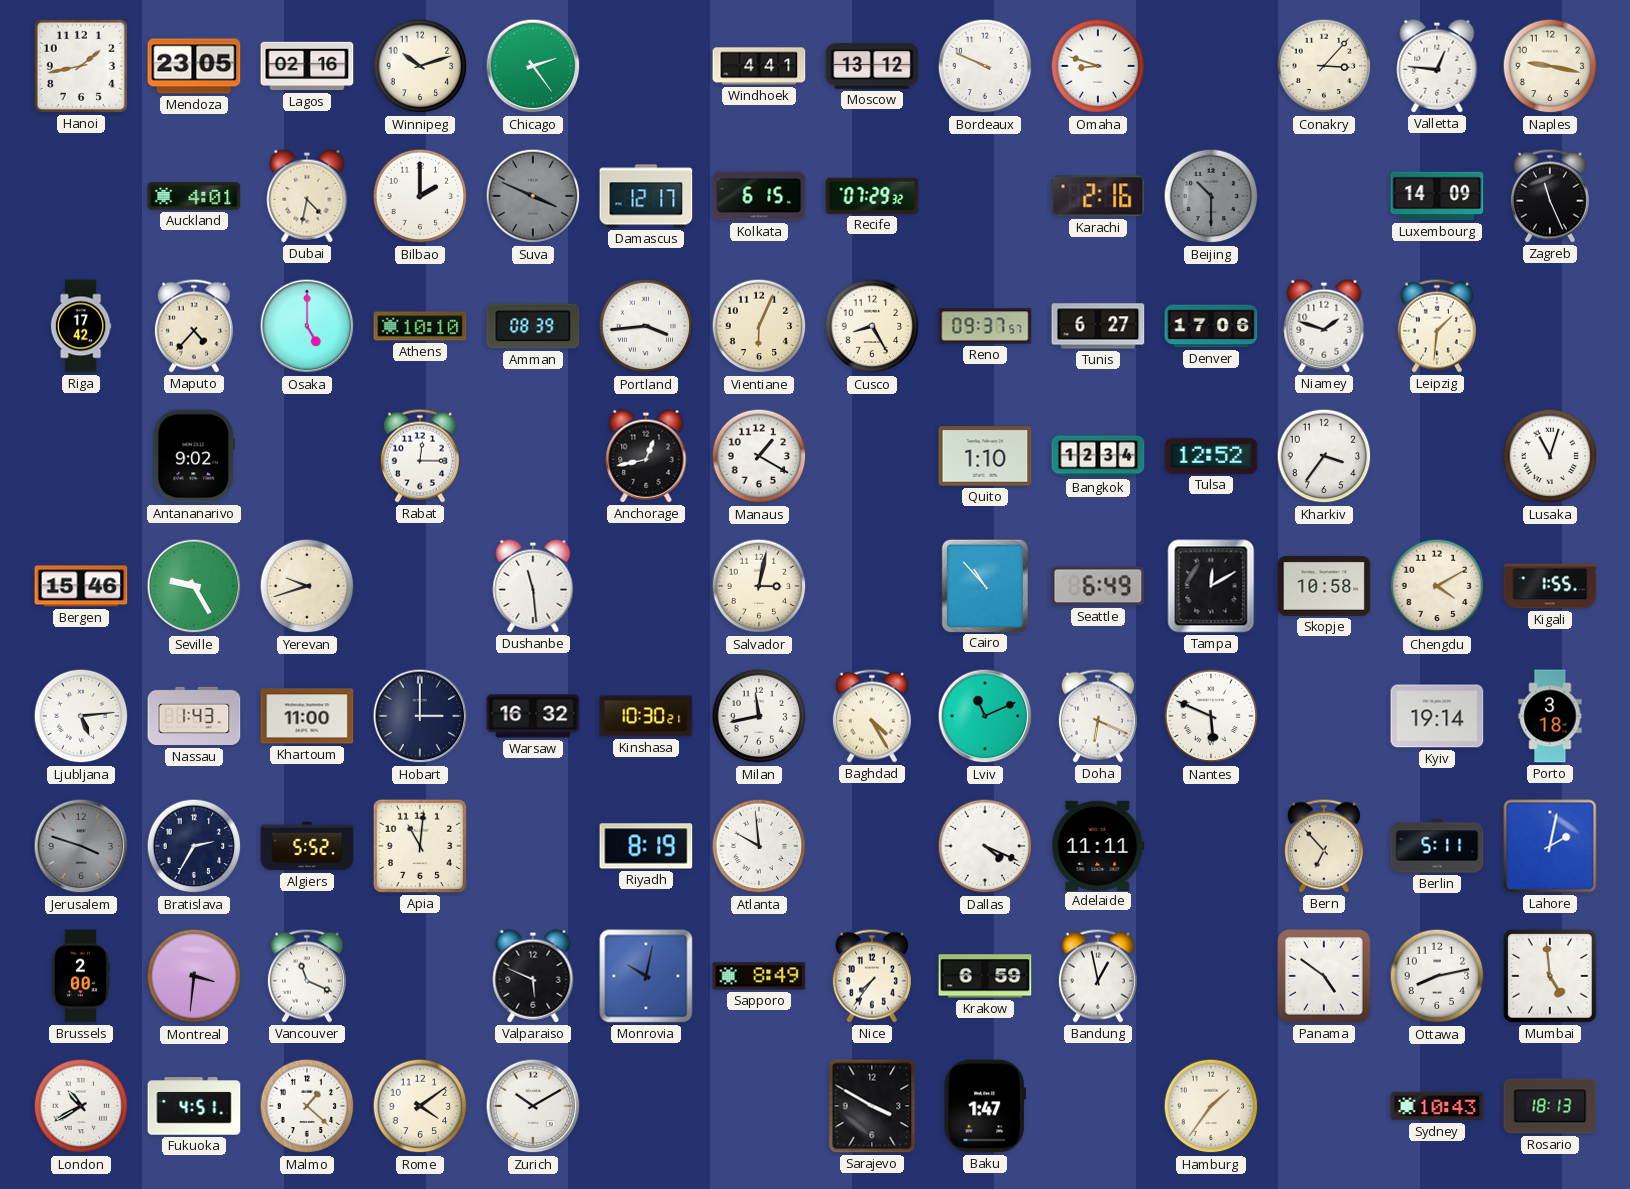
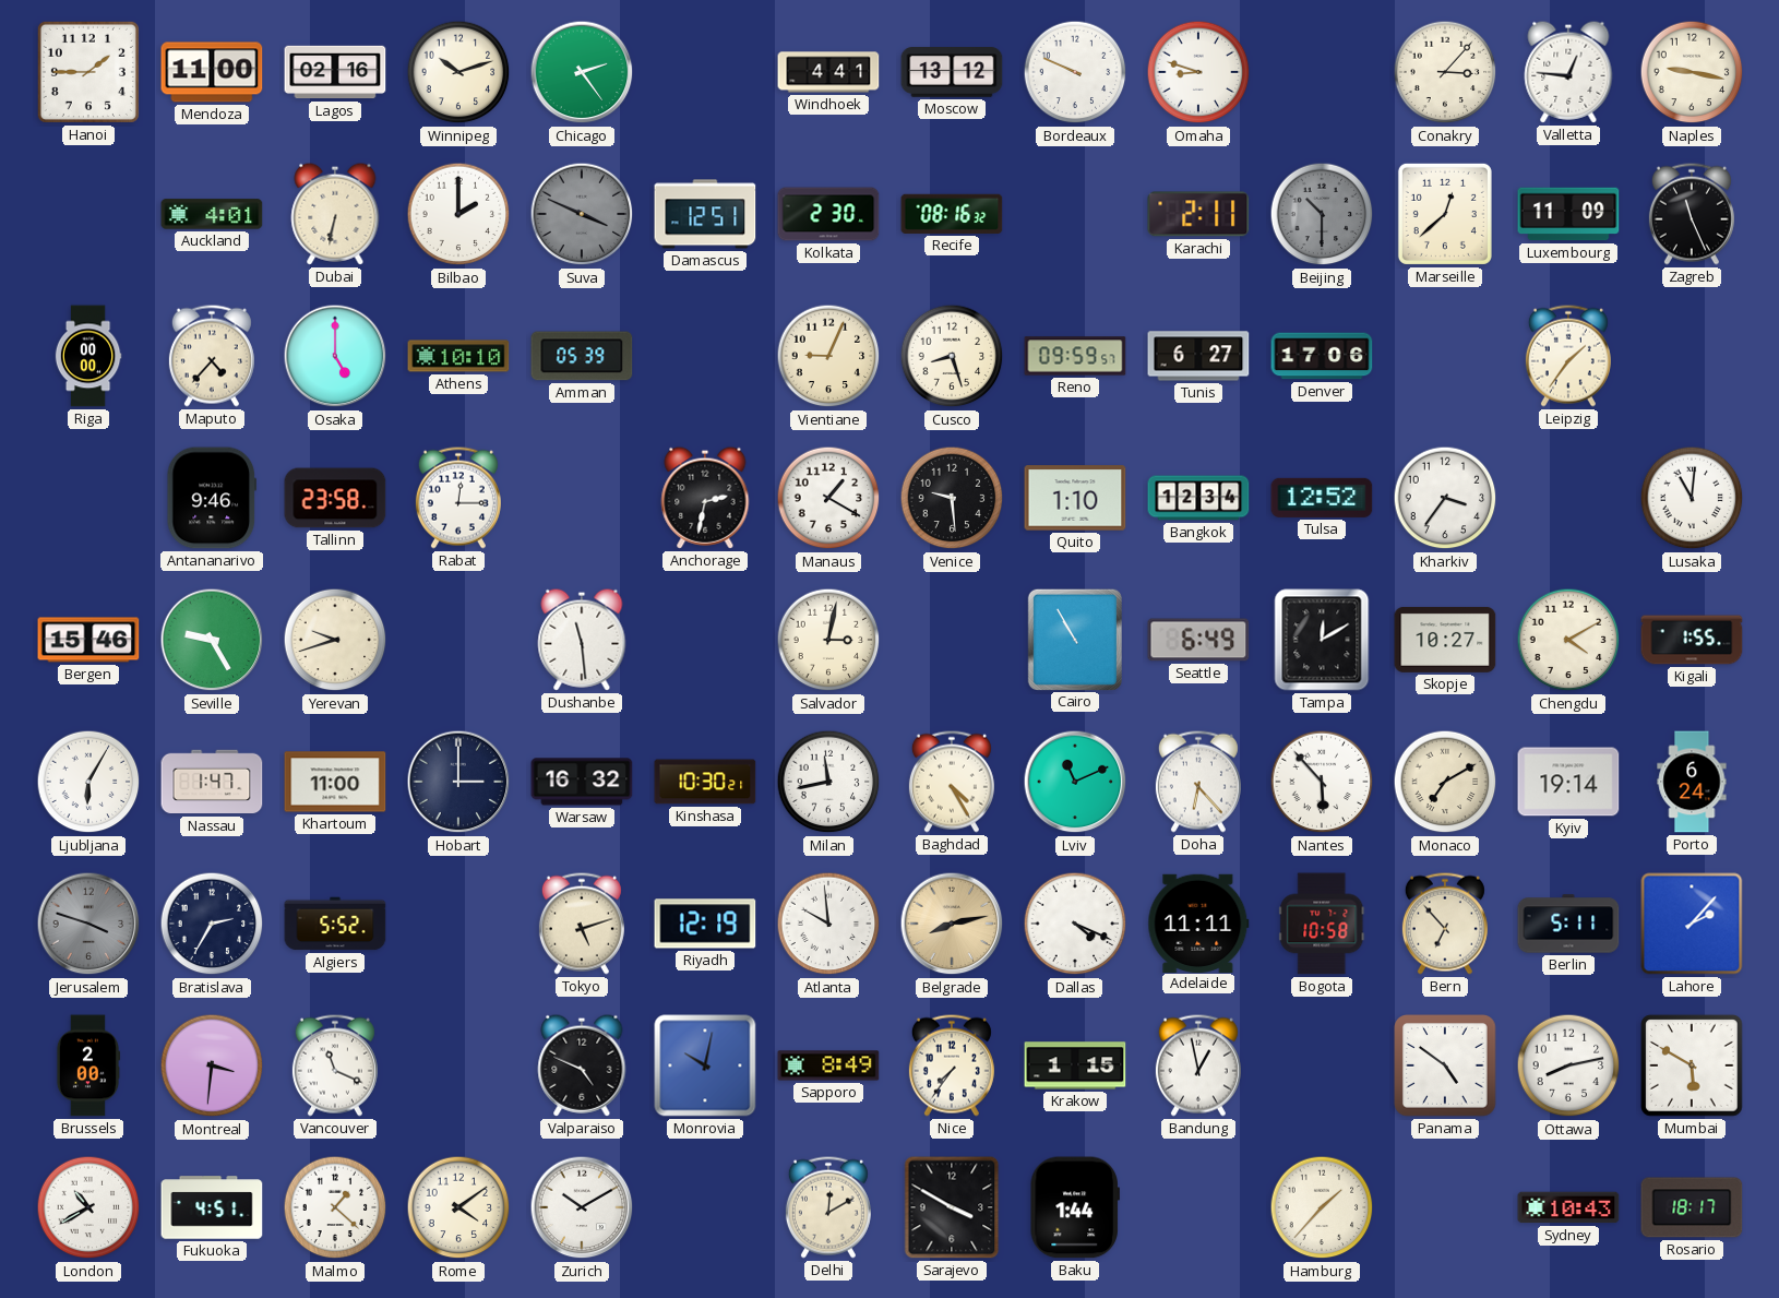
Hanoi: 1:43 -> 1:45 (88, 72)
Mendoza: 23:05 -> 11:00 (212, 72)
Dubai: 4:32 -> 6:32 (335, 214)
Damascus: 12:17 -> 12:51 (705, 214)
Kolkata: 6:15 -> 2:30 (828, 214)
Recife: 07:29 -> 08:16 (952, 214)
Karachi: 2:16 -> 2:11 (1198, 214)
Marseille: none -> 12:38 (1445, 214)
Luxembourg: 14:09 -> 11:09 (1568, 214)
Riga: 17:42 -> 00:00 (88, 356)
Amman: 08:39 -> 05:39 (582, 356)
Portland: 3:44 -> none (646, 326)
Vientiane: 6:04 -> 9:04 (828, 356)
Cusco: 8:25 -> 8:27 (952, 356)
Reno: 09:37 -> 09:59 (1075, 356)
Niamey: 1:48 -> none (1324, 326)
Leipzig: 1:31 -> 1:36 (1568, 356)
Antananarivo: 9:02 -> 9:46 (211, 498)
Tallinn: none -> 23:58 (335, 498)
Anchorage: 12:43 -> 2:32 (705, 498)
Venice: none -> 9:29 (952, 498)
Lusaka: 11:03 -> 11:01 (1692, 498)
Cairo: 10:53 -> 10:55 (1075, 639)
Skopje: 10:58 -> 10:27 (1445, 640)
Ljubljana: 5:14 -> 6:05 (88, 782)
Nassau: 1:43 -> 1:47 (212, 782)
Doha: 6:19 -> 6:23 (1198, 782)
Nantes: 5:49 -> 5:53 (1322, 782)
Monaco: none -> 7:10 (1445, 782)
Porto: 3:18 -> 6:24 (1692, 782)
Apia: 11:01 -> none (420, 846)
Tokyo: none -> 5:12 (582, 924)
Riyadh: 8:19 -> 12:19 (705, 924)
Belgrade: none -> 8:13 (952, 924)
Bogota: none -> 10:58 (1322, 924)
Lahore: 2:02 -> 2:07 (1692, 924)
Valparaiso: 5:49 -> 4:49 (582, 1065)
Krakow: 6:59 -> 1:15 (1075, 1065)
Mumbai: 4:59 -> 5:50 (1692, 1065)
Delhi: none -> 12:10 (828, 1207)
Baku: 1:47 -> 1:44 (1075, 1207)
Hamburg: 1:36 -> 1:37 (1322, 1207)
Rosario: 18:13 -> 18:17 (1692, 1207)
